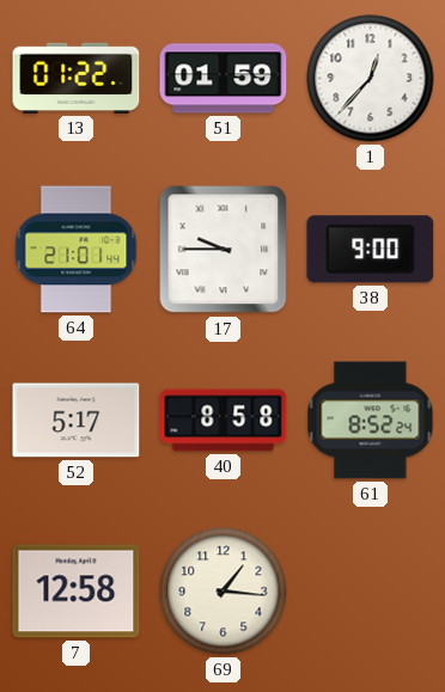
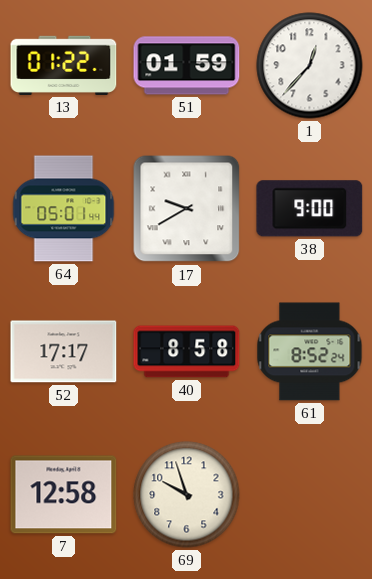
64: 21:01 -> 05:01 (64, 209)
17: 9:45 -> 9:40 (187, 209)
52: 5:17 -> 17:17 (64, 352)
69: 1:16 -> 9:57 (187, 495)
